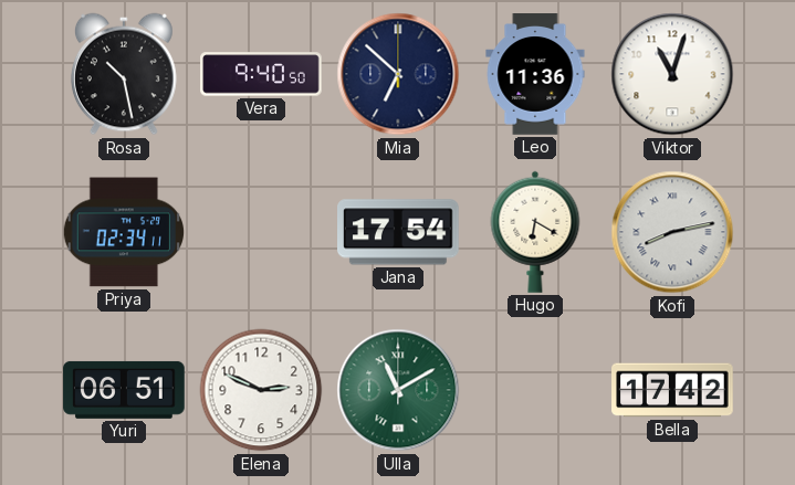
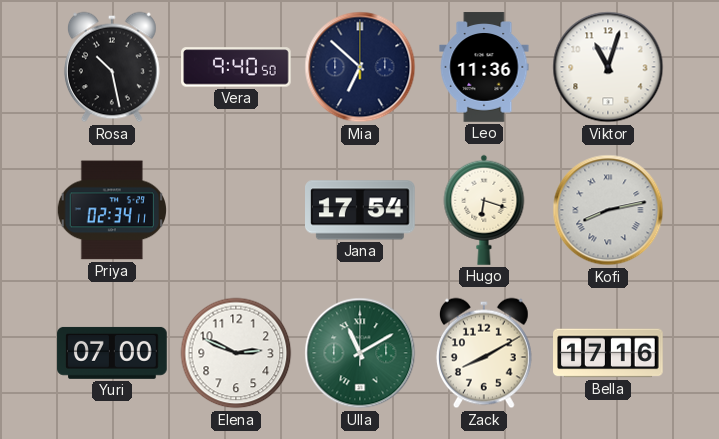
Hugo: 6:20 -> 6:18 (484, 210)
Yuri: 06:51 -> 07:00 (112, 353)
Zack: none -> 8:10 (484, 353)
Bella: 17:42 -> 17:16 (608, 353)
